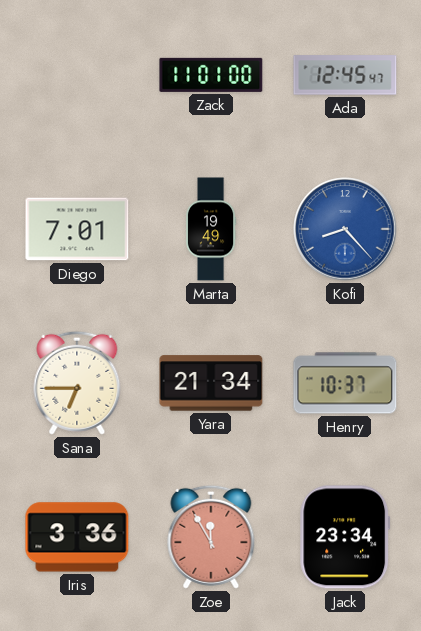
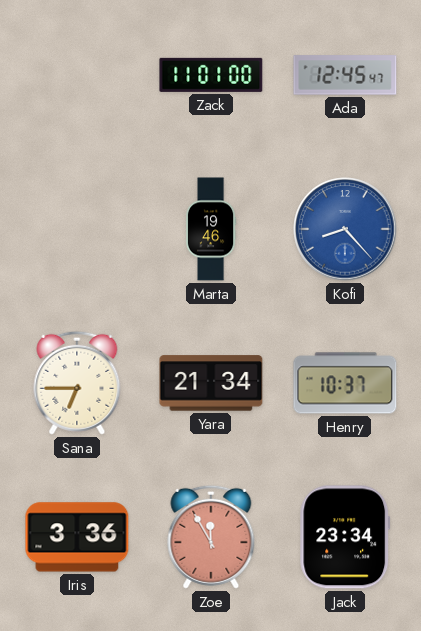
Diego: 7:01 -> none (77, 229)
Marta: 19:49 -> 19:46 (211, 229)
